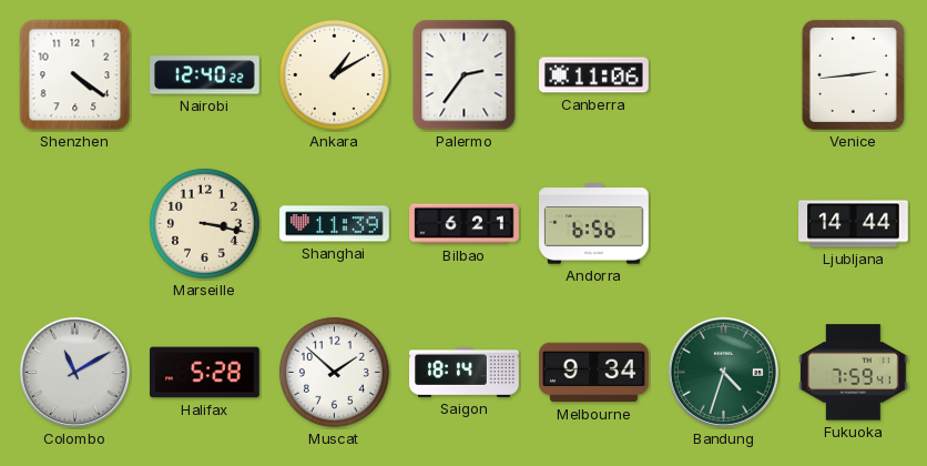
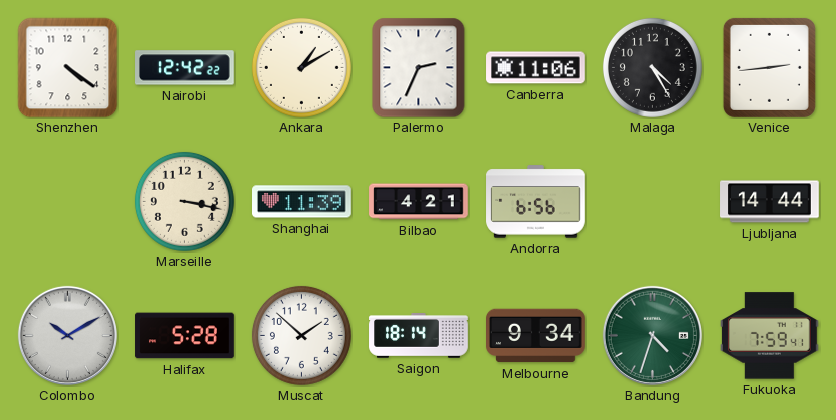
Nairobi: 12:40 -> 12:42 (185, 68)
Palermo: 2:36 -> 2:34 (419, 68)
Malaga: none -> 4:25 (652, 67)
Bilbao: 6:21 -> 4:21 (419, 202)
Colombo: 11:10 -> 10:10 (67, 335)
